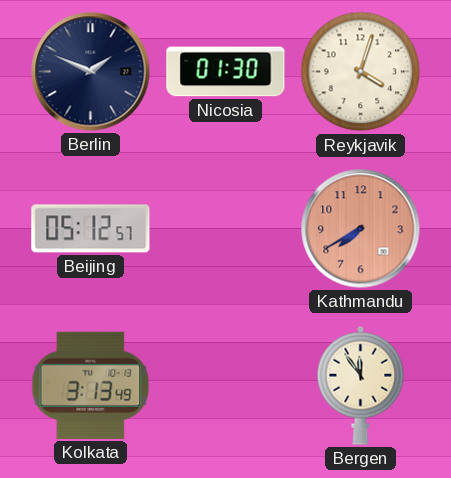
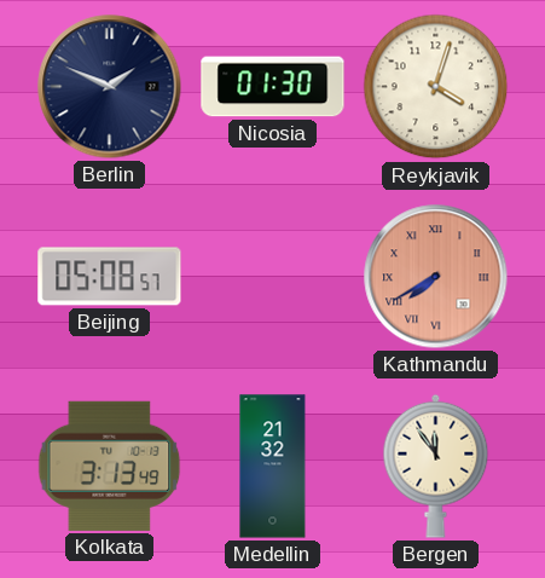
Beijing: 05:12 -> 05:08 (110, 277)
Kathmandu numerals: Arabic -> Roman (436, 277)
Medellin: none -> 21:32 (273, 467)
